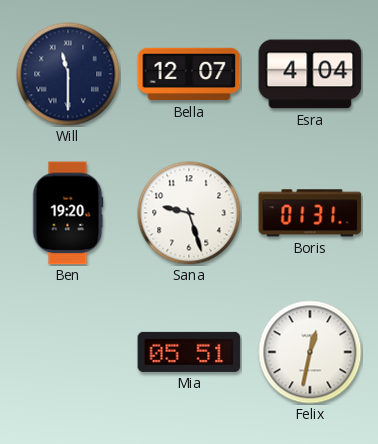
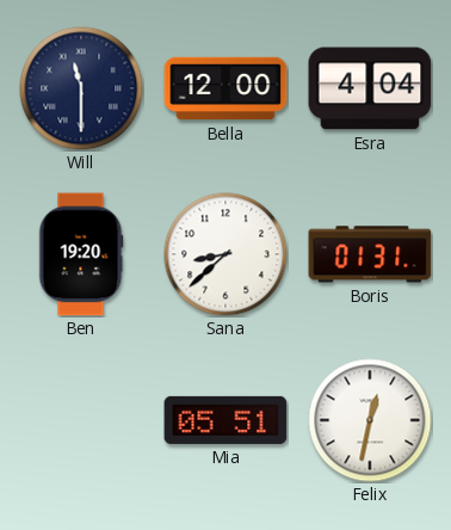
Bella: 12:07 -> 12:00 (225, 88)
Sana: 9:27 -> 8:38 (225, 254)
